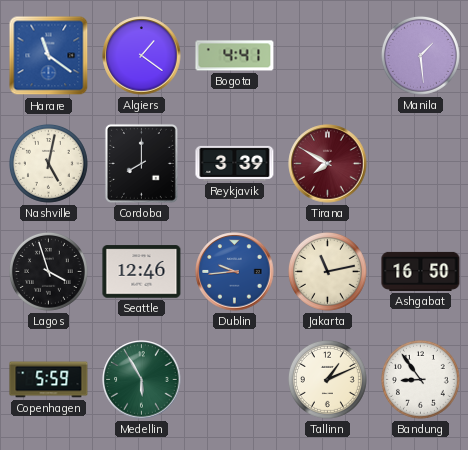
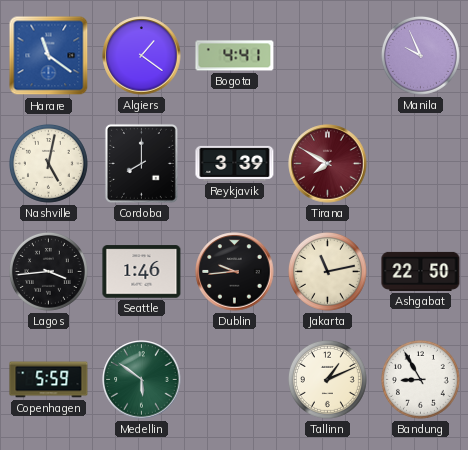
Manila: 1:29 -> 9:56 (420, 55)
Lagos: 3:57 -> 3:44 (48, 271)
Seattle: 12:46 -> 1:46 (142, 272)
Dublin dial: blue -> black (235, 272)
Ashgabat: 16:50 -> 22:50 (421, 271)
Medellin: 5:55 -> 5:51 (142, 380)
Bandung: 8:54 -> 8:55 (420, 379)
